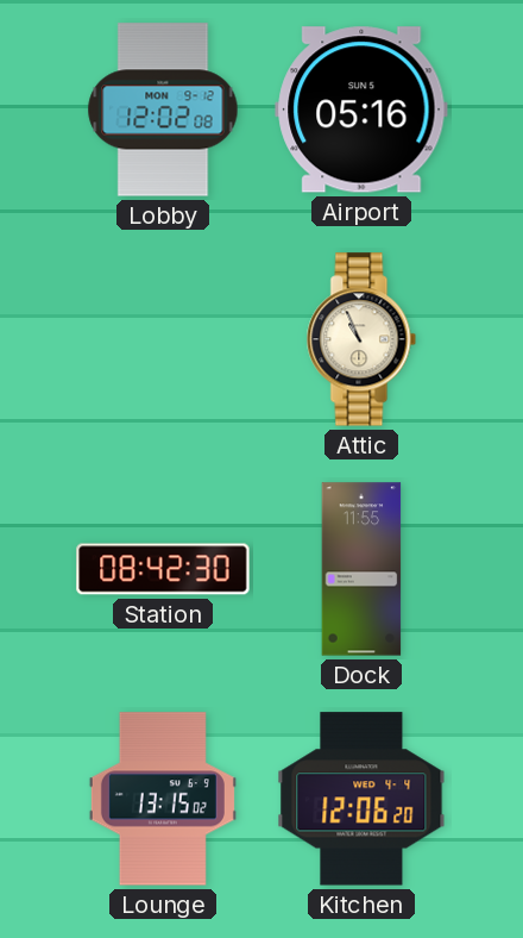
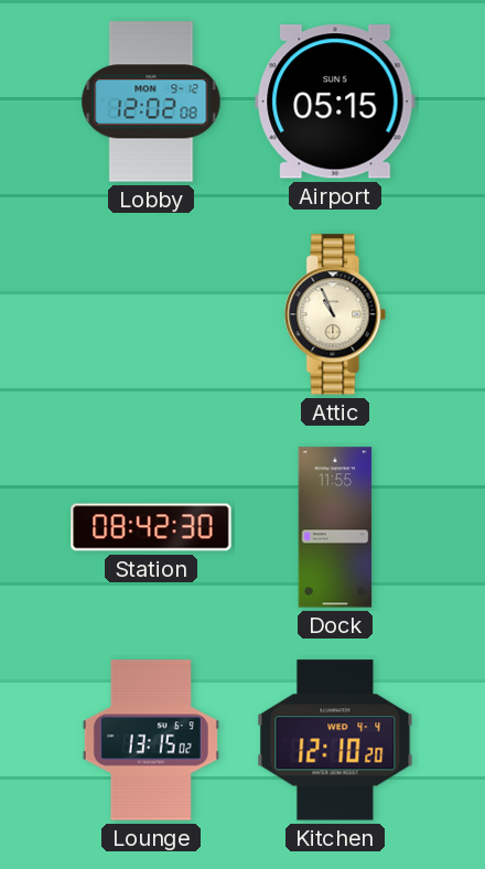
Airport: 05:16 -> 05:15 (335, 101)
Kitchen: 12:06 -> 12:10 (335, 740)
